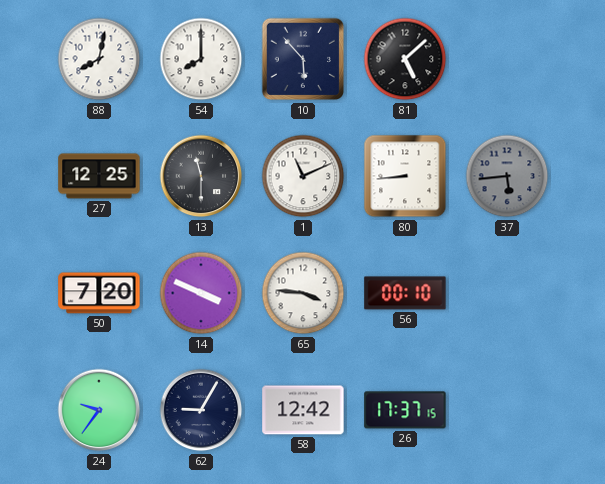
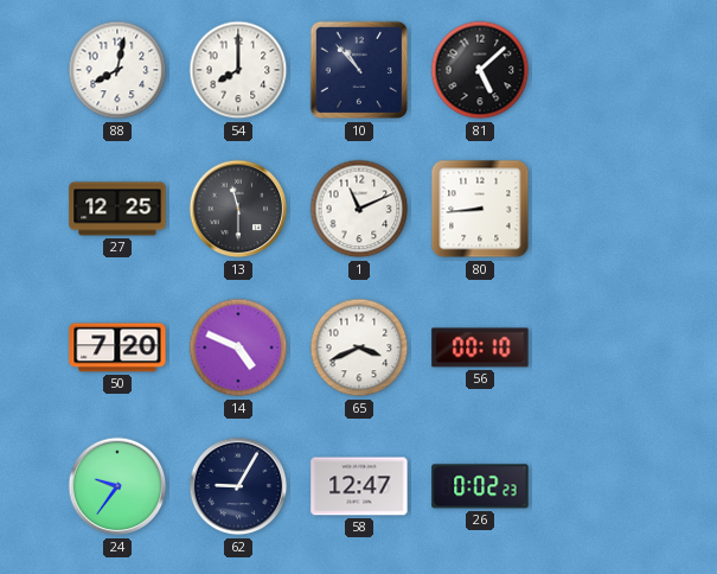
10: 5:53 -> 10:53 (359, 70)
37: 5:44 -> none (507, 176)
14: 3:49 -> 4:49 (238, 347)
65: 3:46 -> 3:41 (359, 347)
58: 12:42 -> 12:47 (359, 486)
26: 17:37 -> 0:02 (480, 486)
